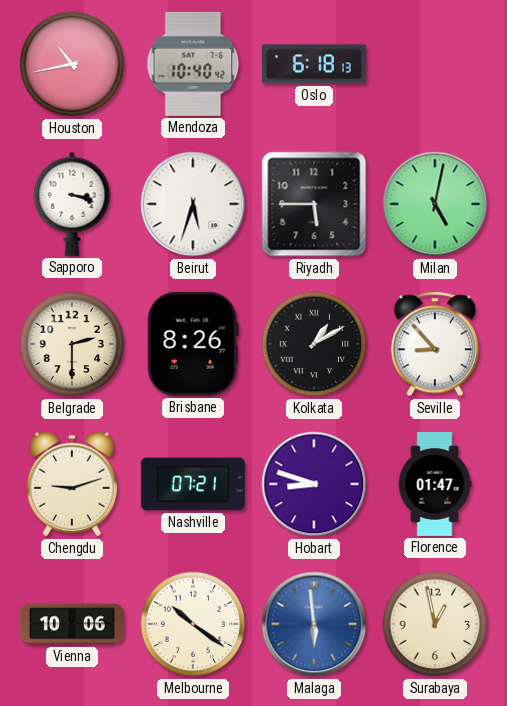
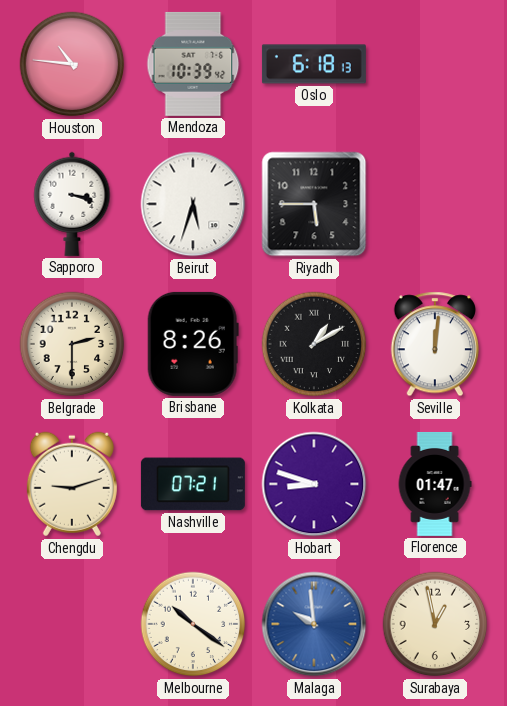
Houston: 10:43 -> 10:46 (72, 64)
Mendoza: 10:40 -> 10:39 (193, 64)
Milan: 5:02 -> none (435, 204)
Seville: 8:53 -> 12:01 (434, 344)
Vienna: 10:06 -> none (72, 624)
Malaga: 5:59 -> 9:59 (314, 624)
